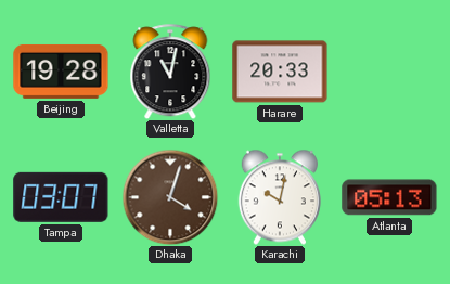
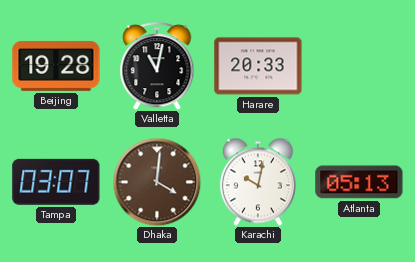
Dhaka: 4:03 -> 4:01 (157, 182)
